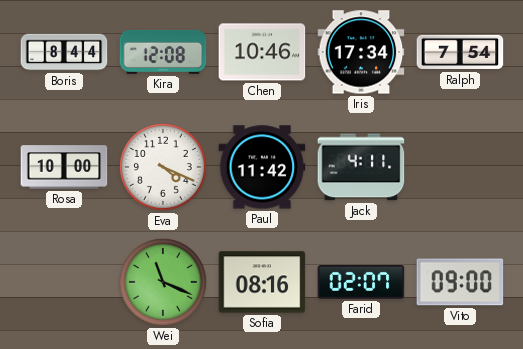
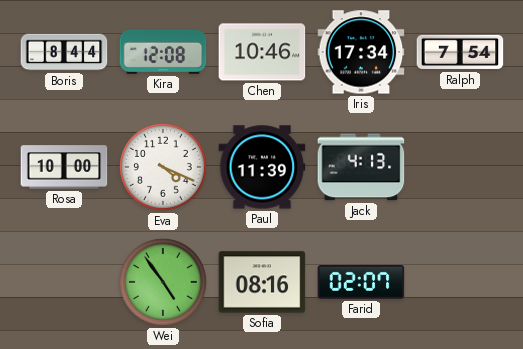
Paul: 11:42 -> 11:39 (262, 167)
Jack: 4:11 -> 4:13 (361, 167)
Wei: 11:19 -> 4:54 (163, 282)
Vito: 09:00 -> none (460, 282)
